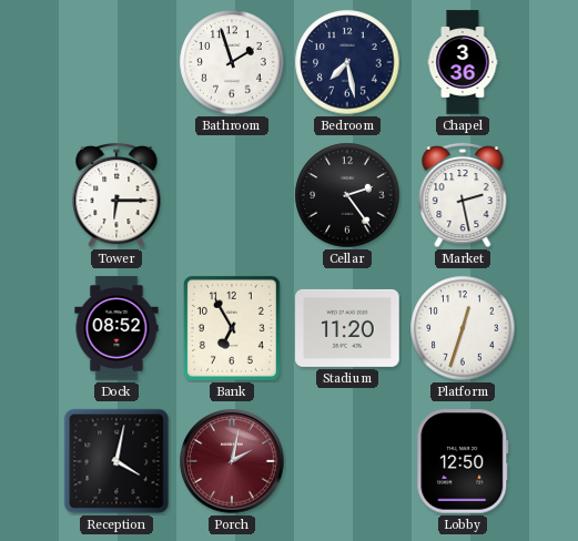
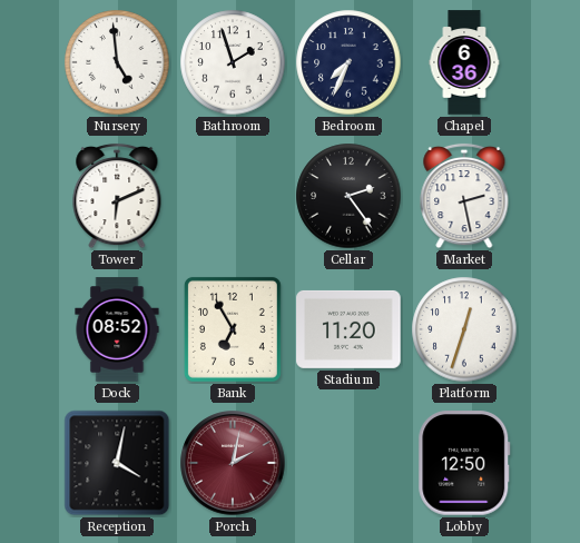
Nursery: none -> 4:59 (117, 62)
Bedroom: 7:28 -> 7:34 (348, 62)
Chapel: 3:36 -> 6:36 (464, 62)
Tower: 6:15 -> 6:11 (117, 196)
